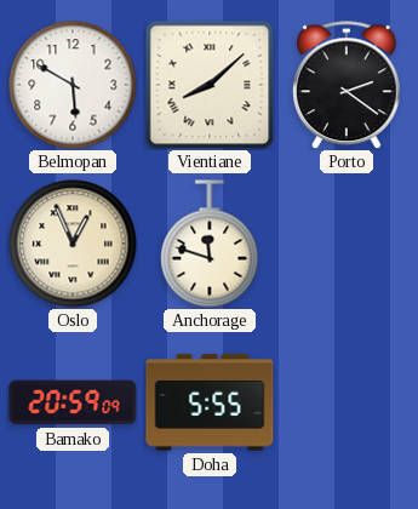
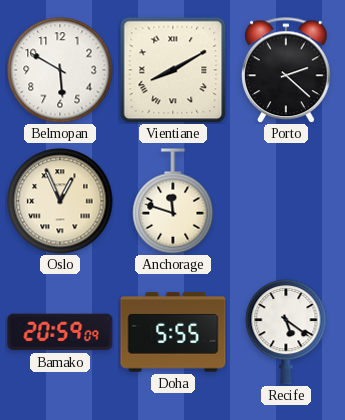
Vientiane: 8:08 -> 8:10 (173, 70)
Porto: 2:21 -> 2:22 (287, 70)
Recife: none -> 5:21 (286, 332)
